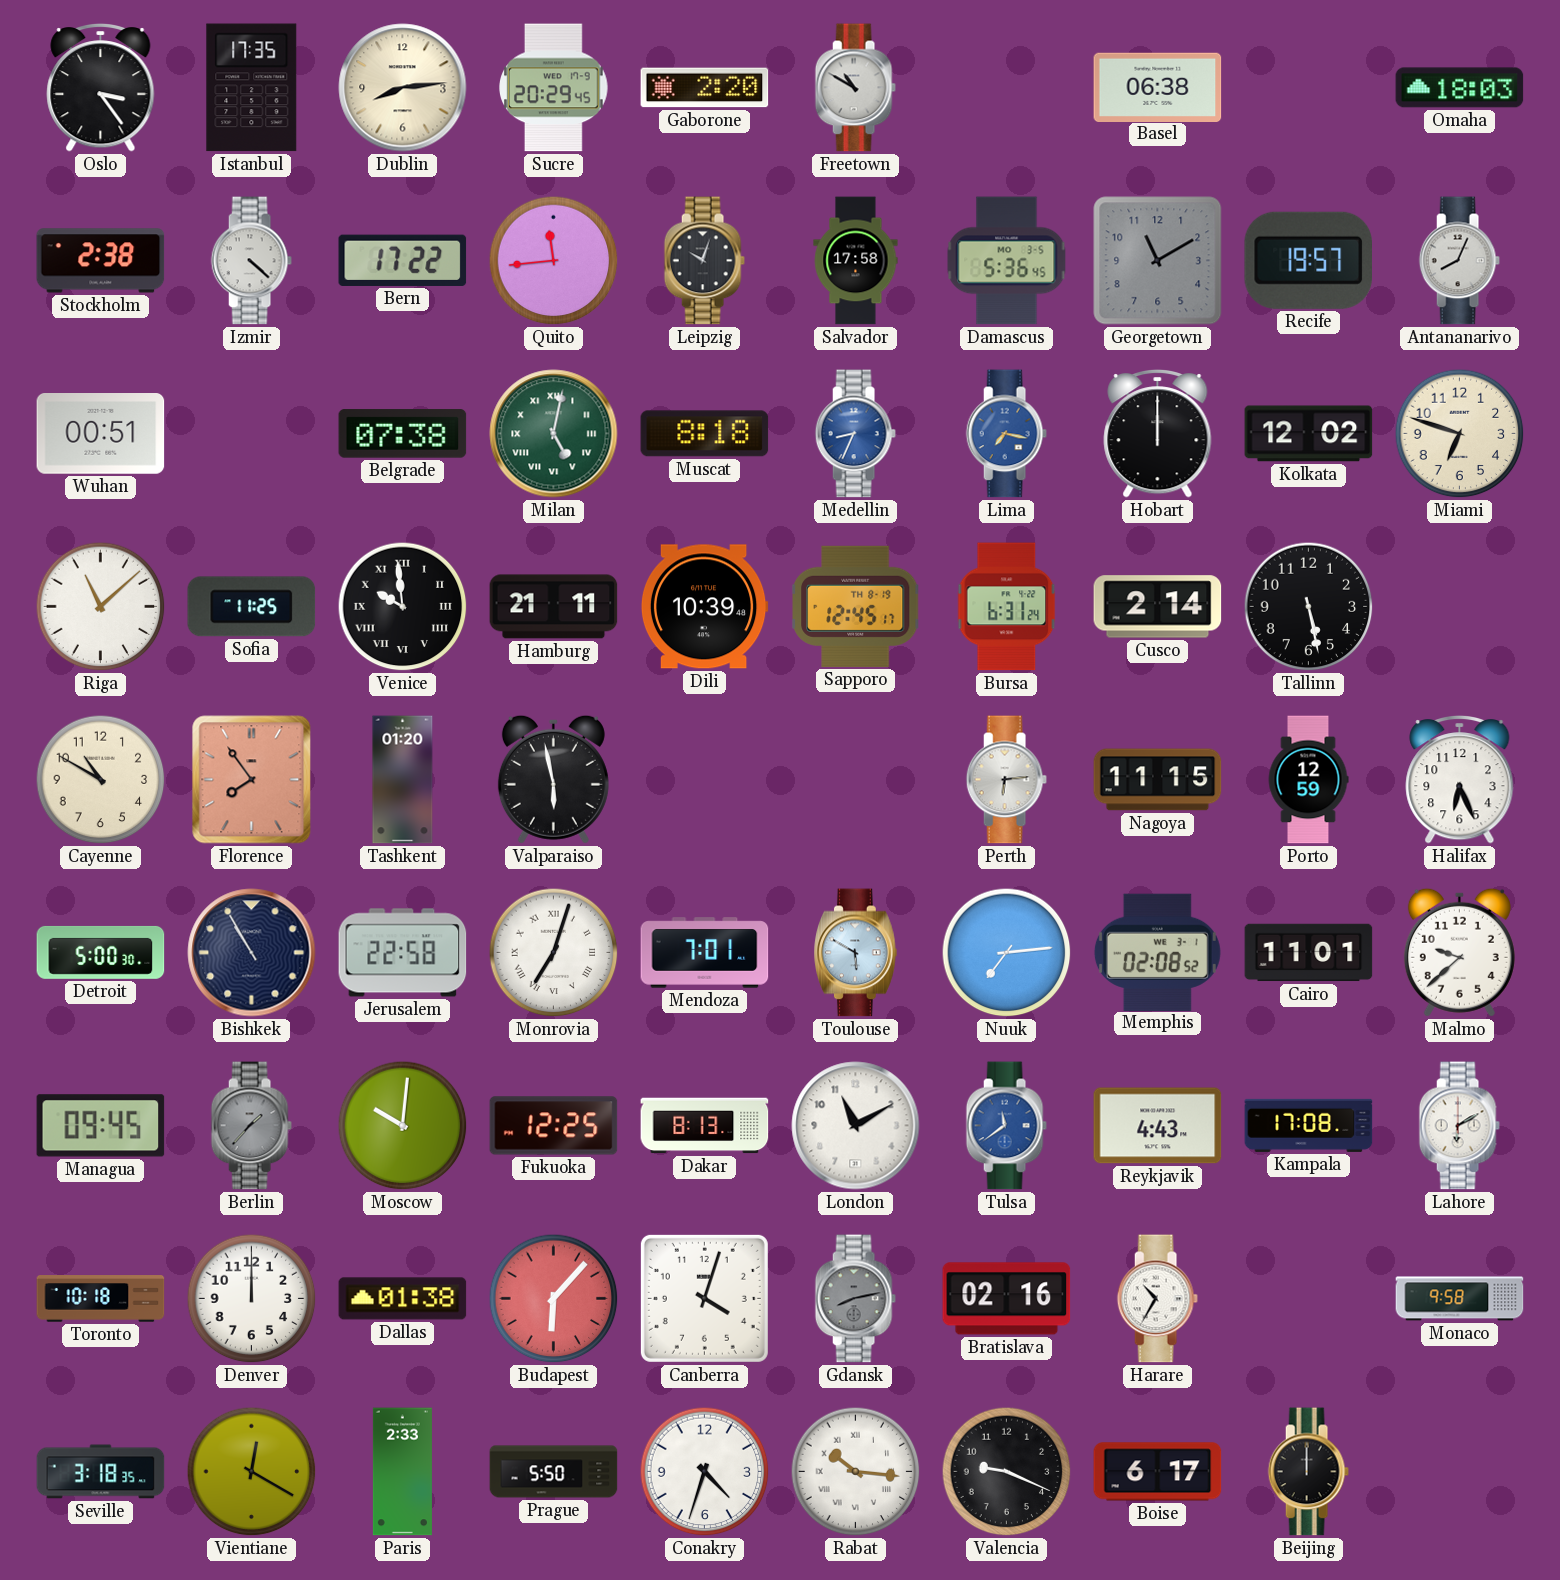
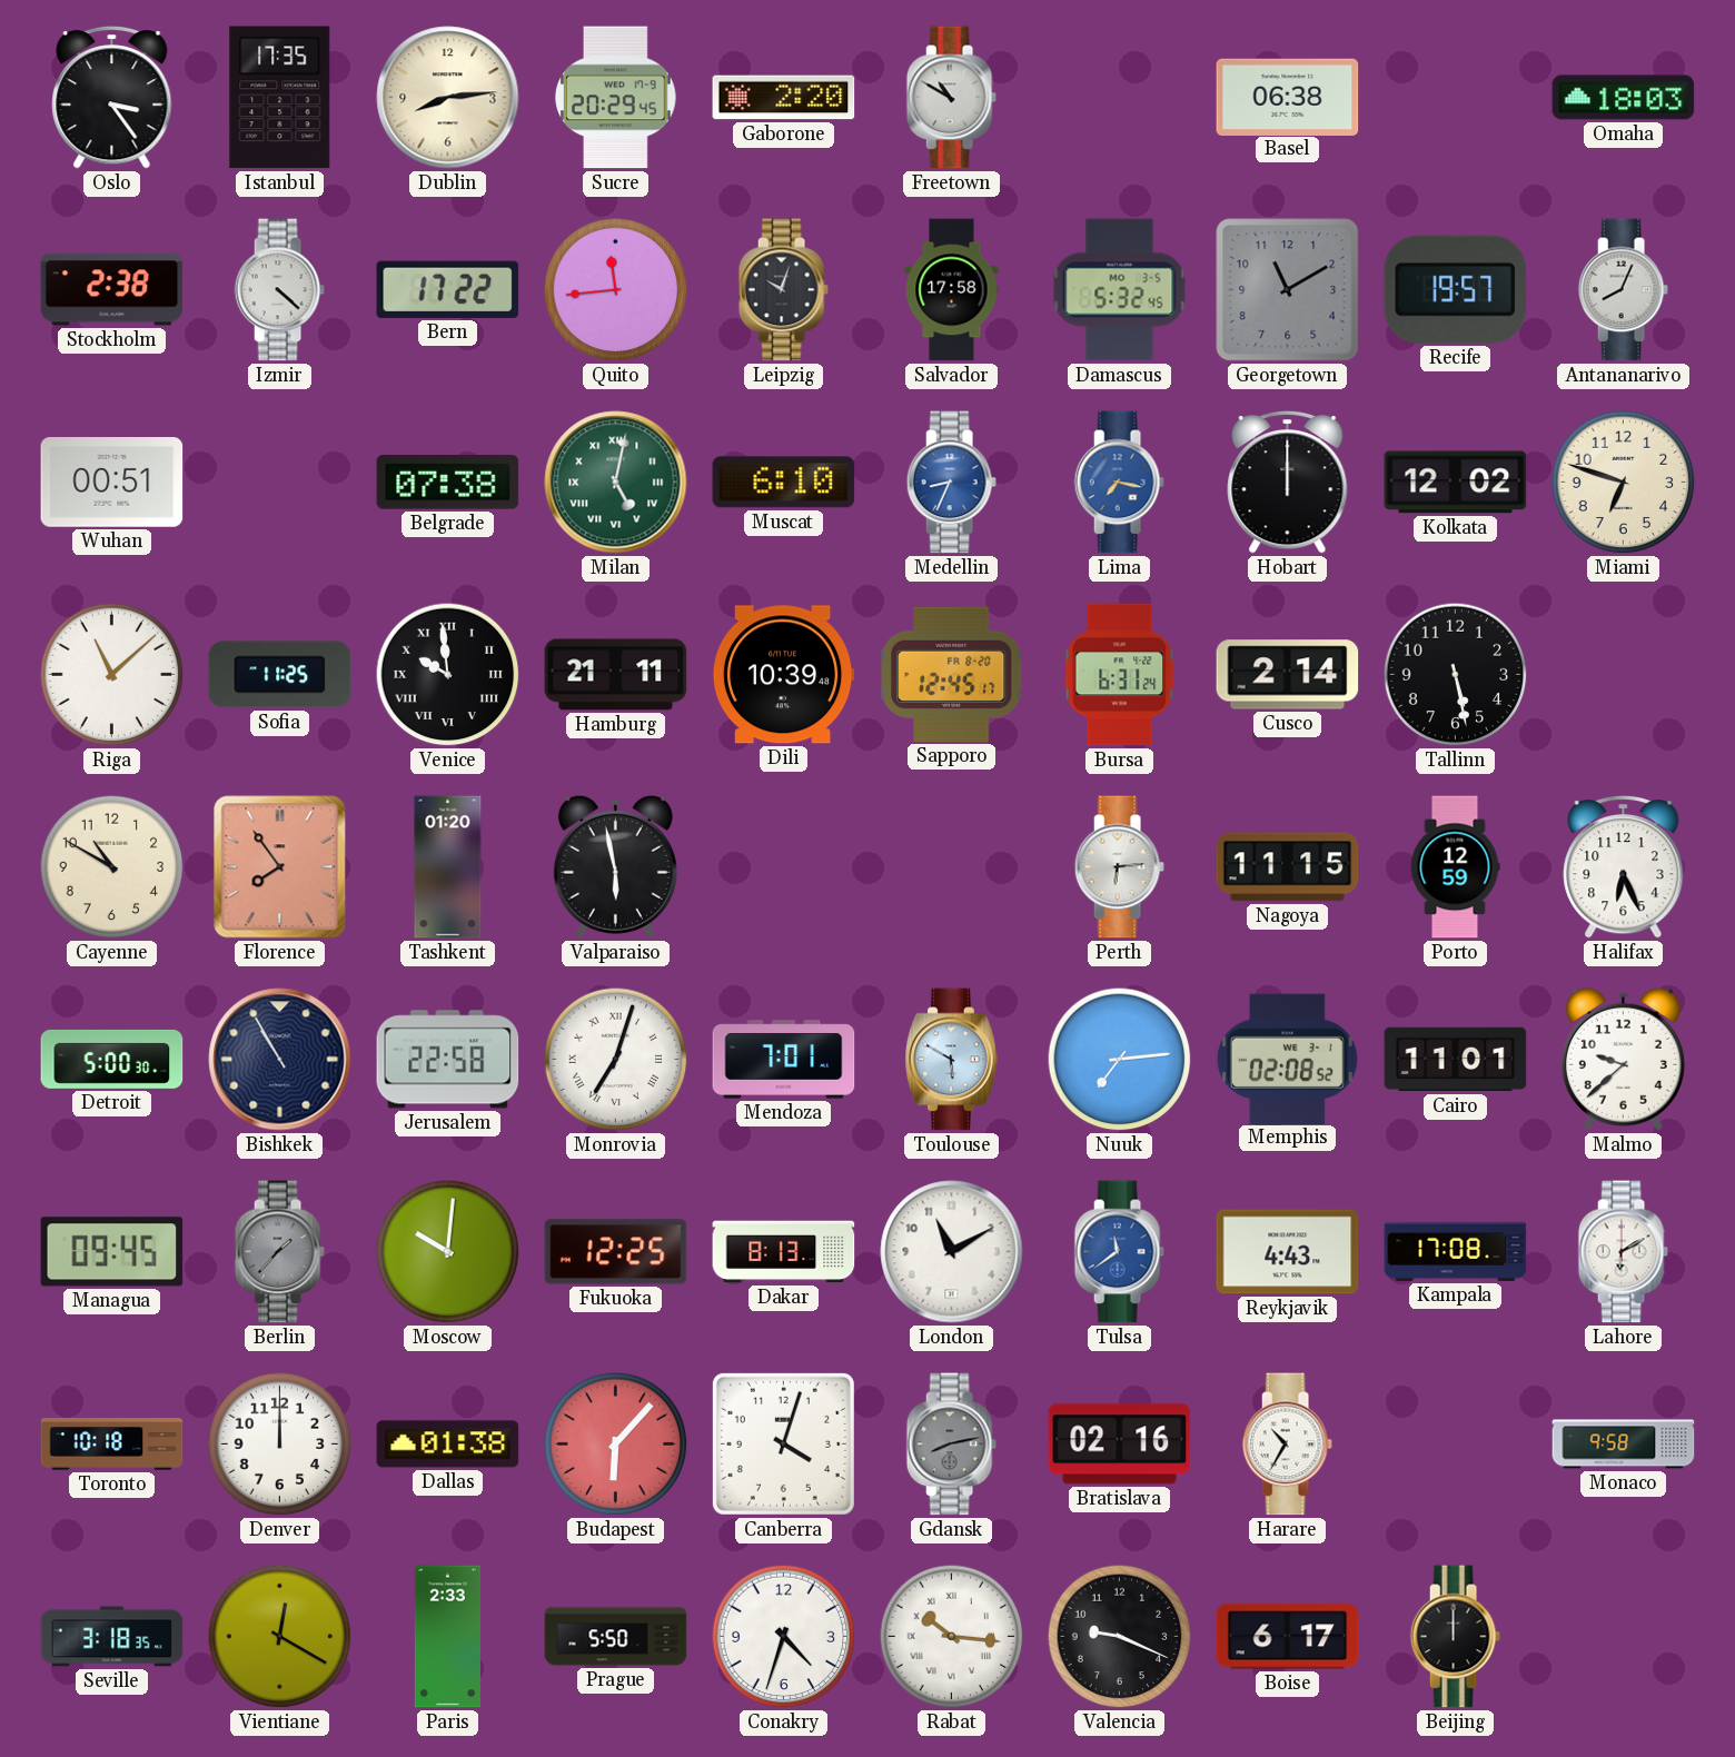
Damascus: 5:36 -> 5:32 (1120, 290)
Muscat: 8:18 -> 6:10 (784, 483)
Sapporo date: TH 8-19 -> FR 8-20 (952, 674)
